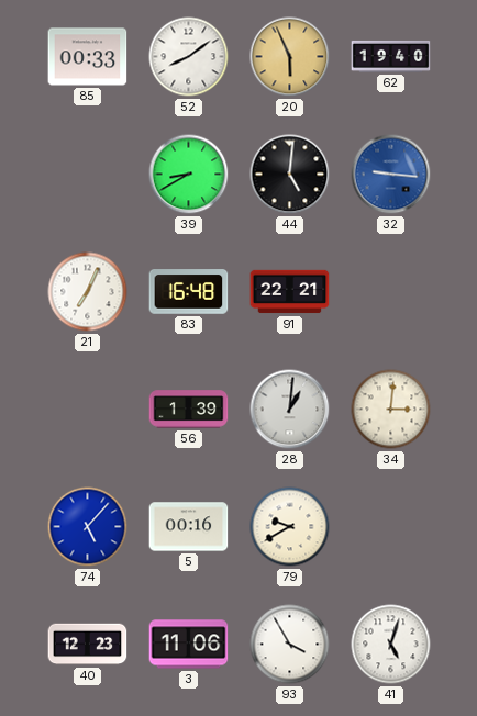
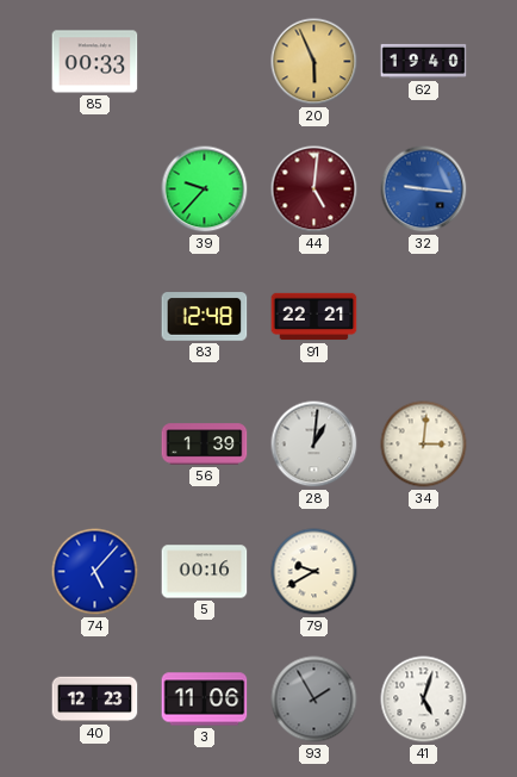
52: 8:09 -> none (189, 57)
39: 8:40 -> 9:37 (205, 189)
44 dial: black -> burgundy (314, 189)
21: 7:04 -> none (88, 292)
83: 16:48 -> 12:48 (205, 317)
93: 3:55 -> 1:55 (314, 700)
93 dial: white -> grey (314, 700)
